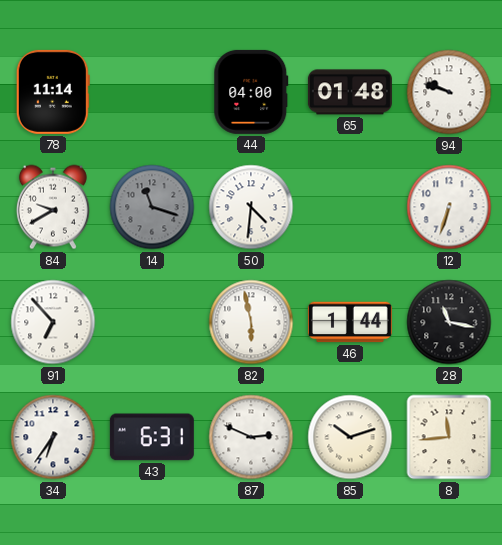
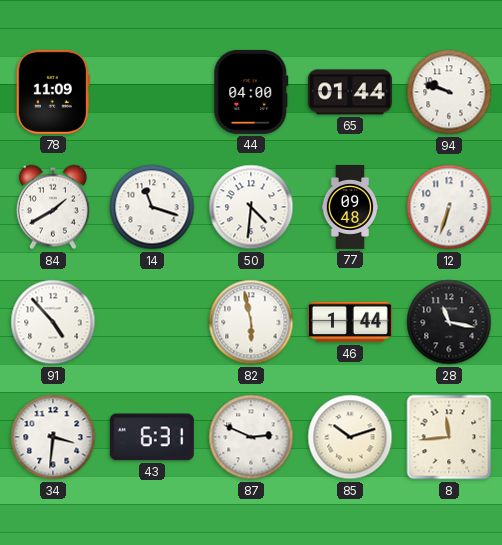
78: 11:14 -> 11:09 (53, 92)
65: 01:48 -> 01:44 (350, 92)
84: 9:40 -> 1:40 (53, 207)
14 dial: grey -> white (152, 207)
77: none -> 09:48 (350, 207)
91: 6:53 -> 4:53 (53, 322)
34: 6:36 -> 3:31 (53, 437)
